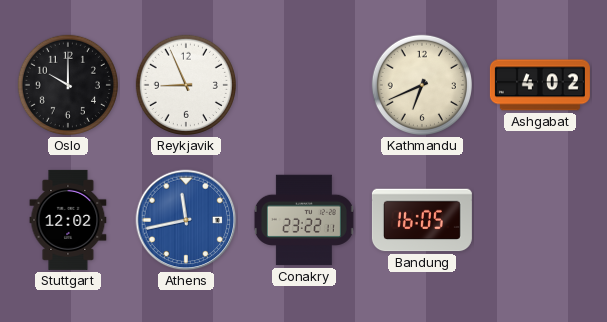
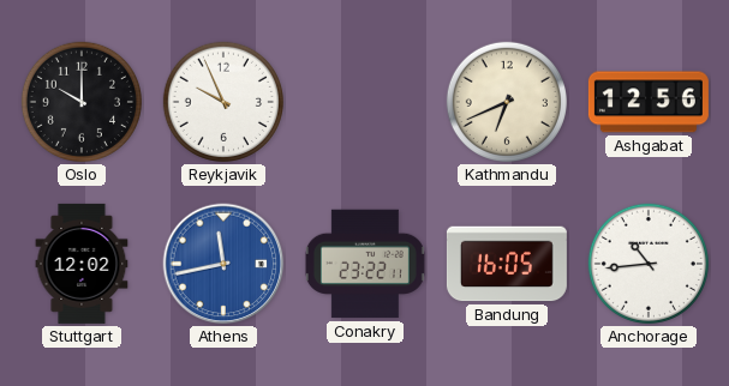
Reykjavik: 8:56 -> 9:56 (223, 102)
Ashgabat: 4:02 -> 12:56 (649, 102)
Anchorage: none -> 10:44 (649, 264)
